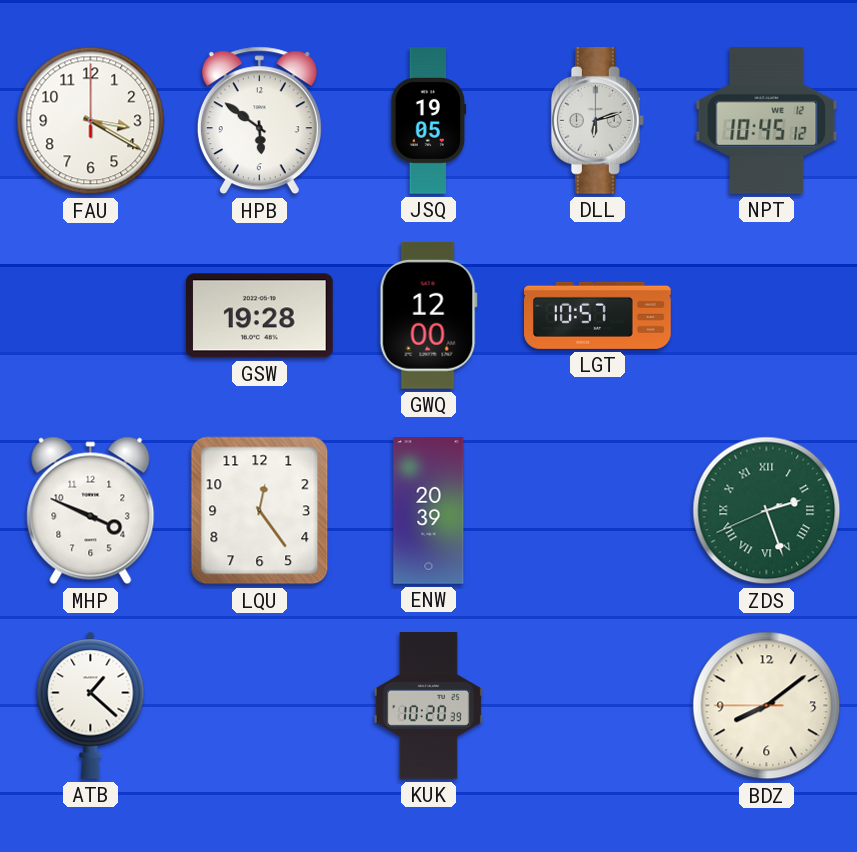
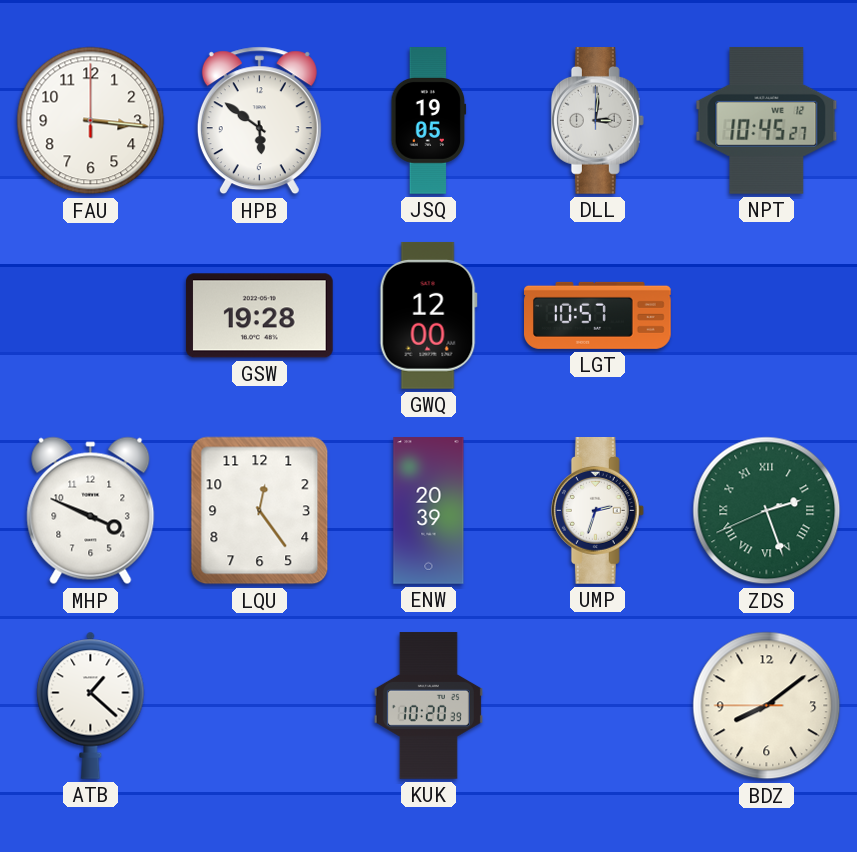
FAU: 3:20 -> 3:16 (91, 121)
DLL: 6:12 -> 3:01 (597, 121)
NPT: 10:45:12 -> 10:45:27 (767, 120)
UMP: none -> 2:33 (597, 511)
